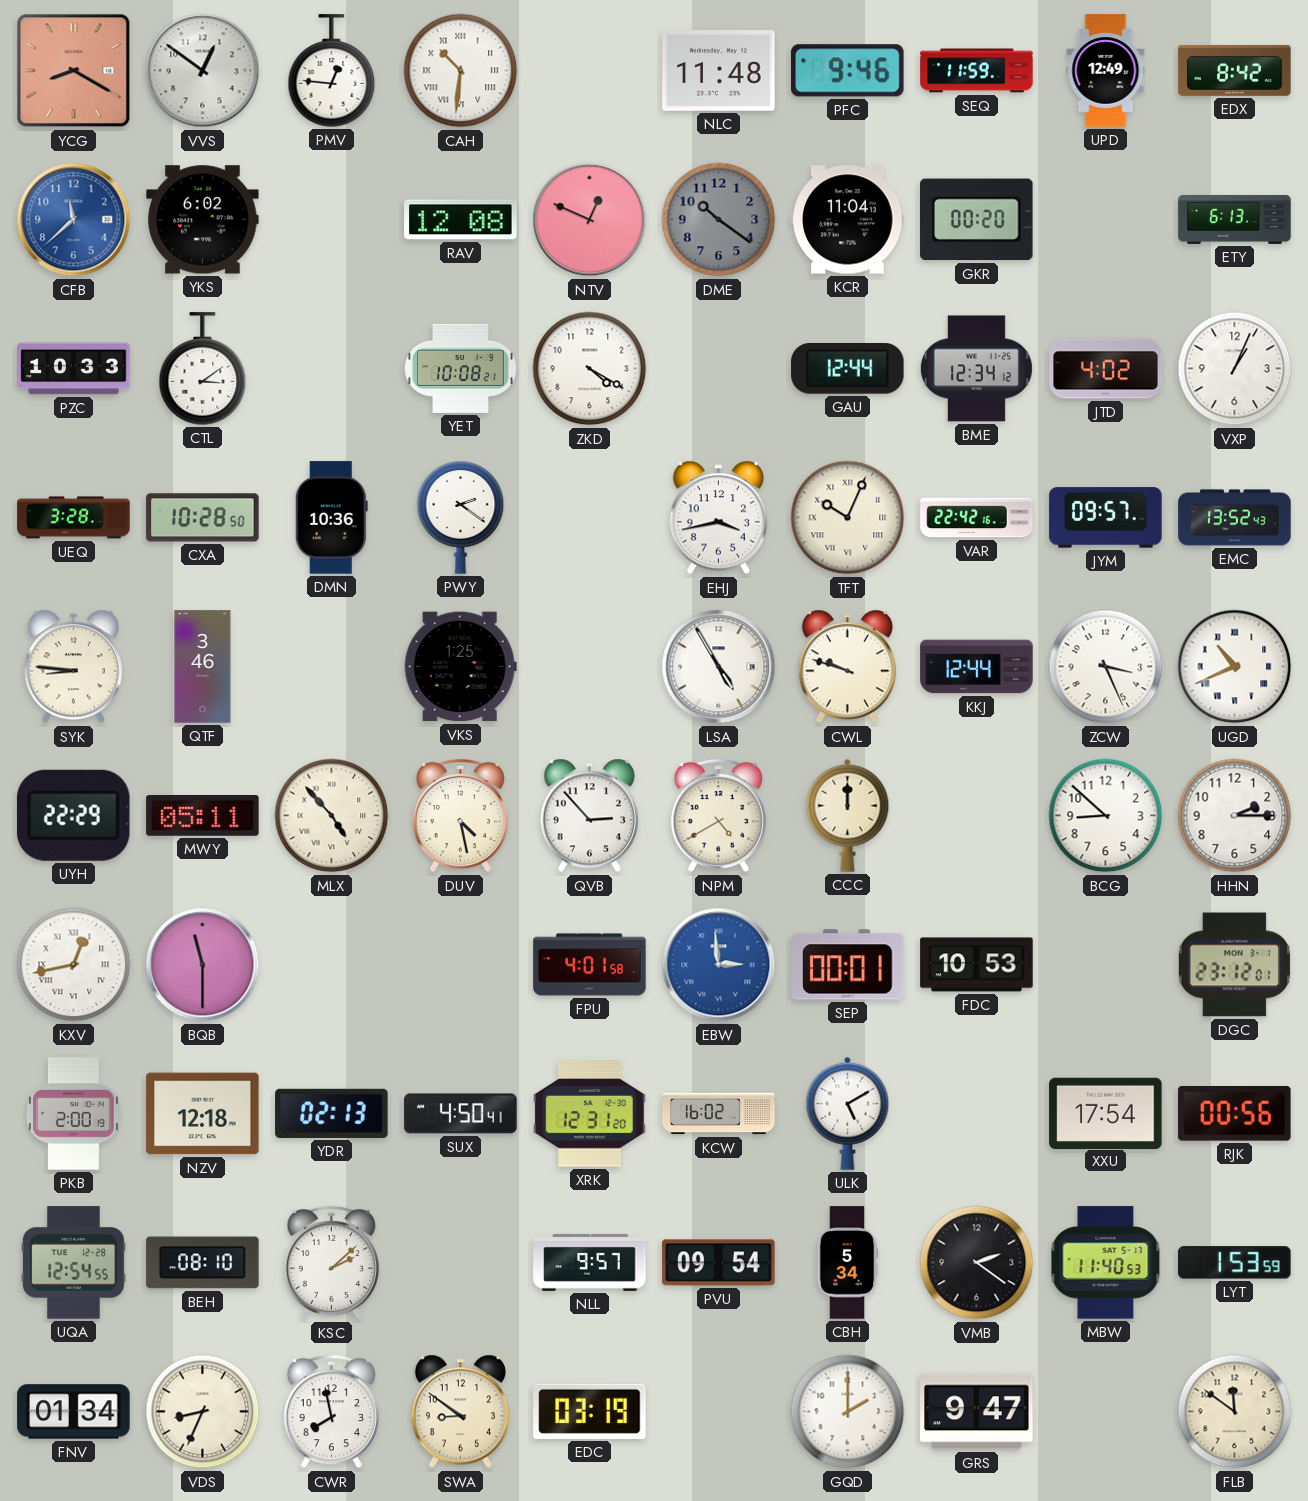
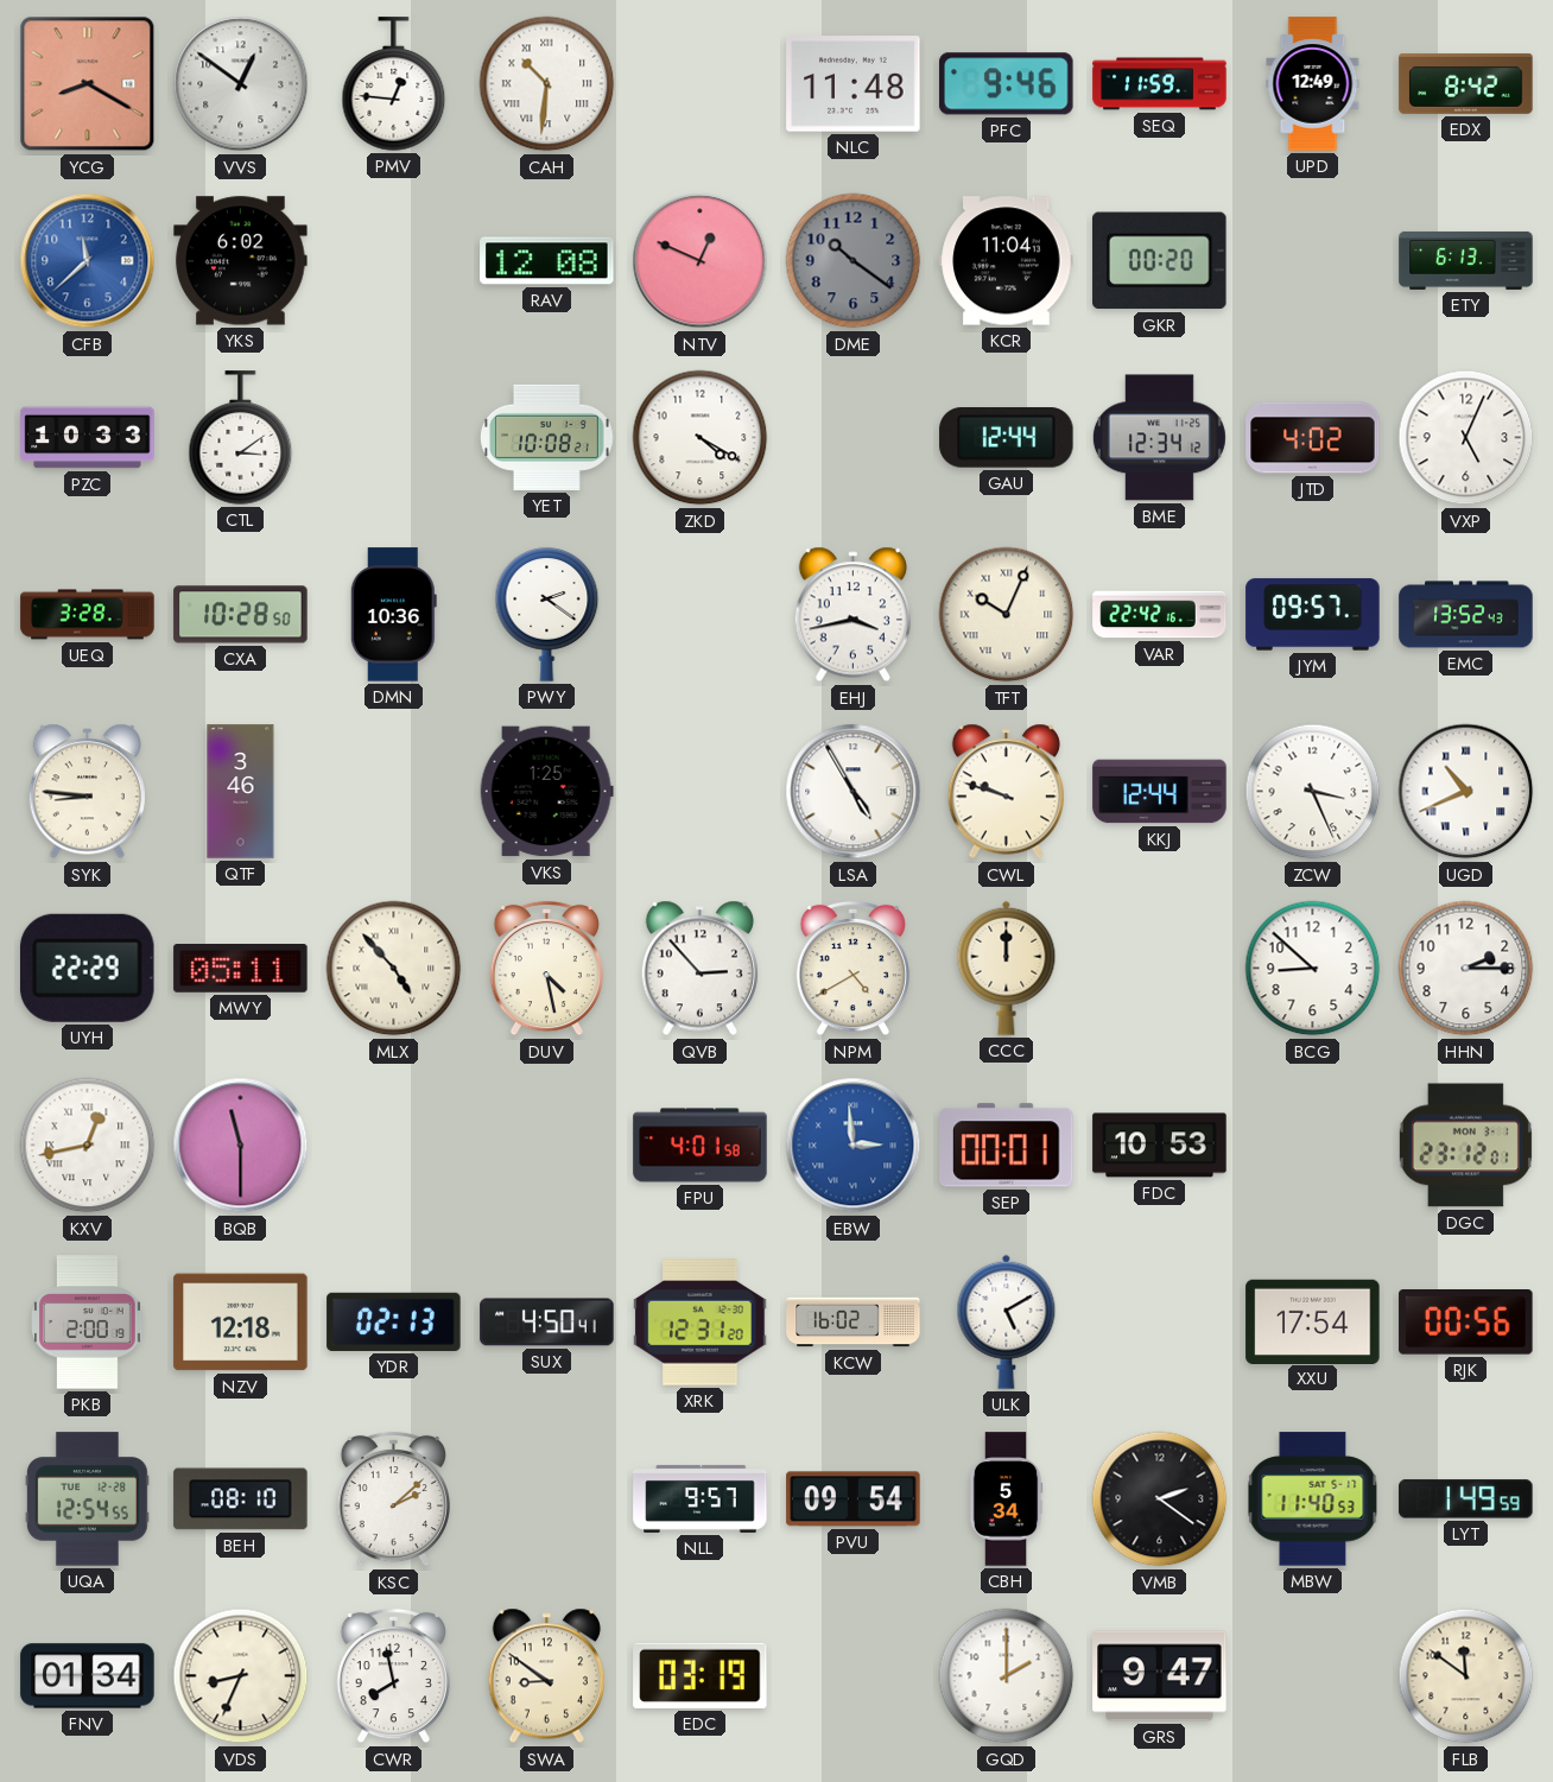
VXP: 1:04 -> 5:04 (1466, 438)
LYT: 1:53 -> 1:49 (1466, 1499)
